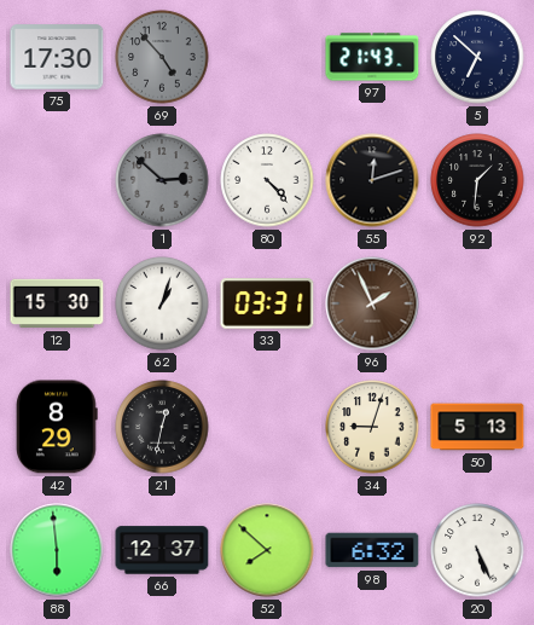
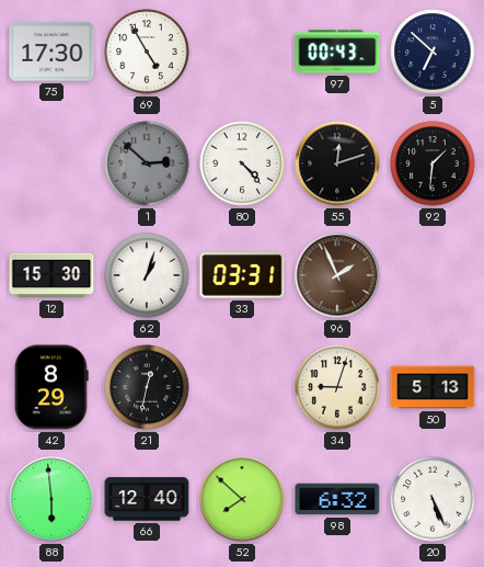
69: 4:53 -> 4:55 (147, 52)
69 dial: grey -> white (147, 52)
97: 21:43 -> 00:43 (337, 52)
66: 12:37 -> 12:40 (147, 499)
